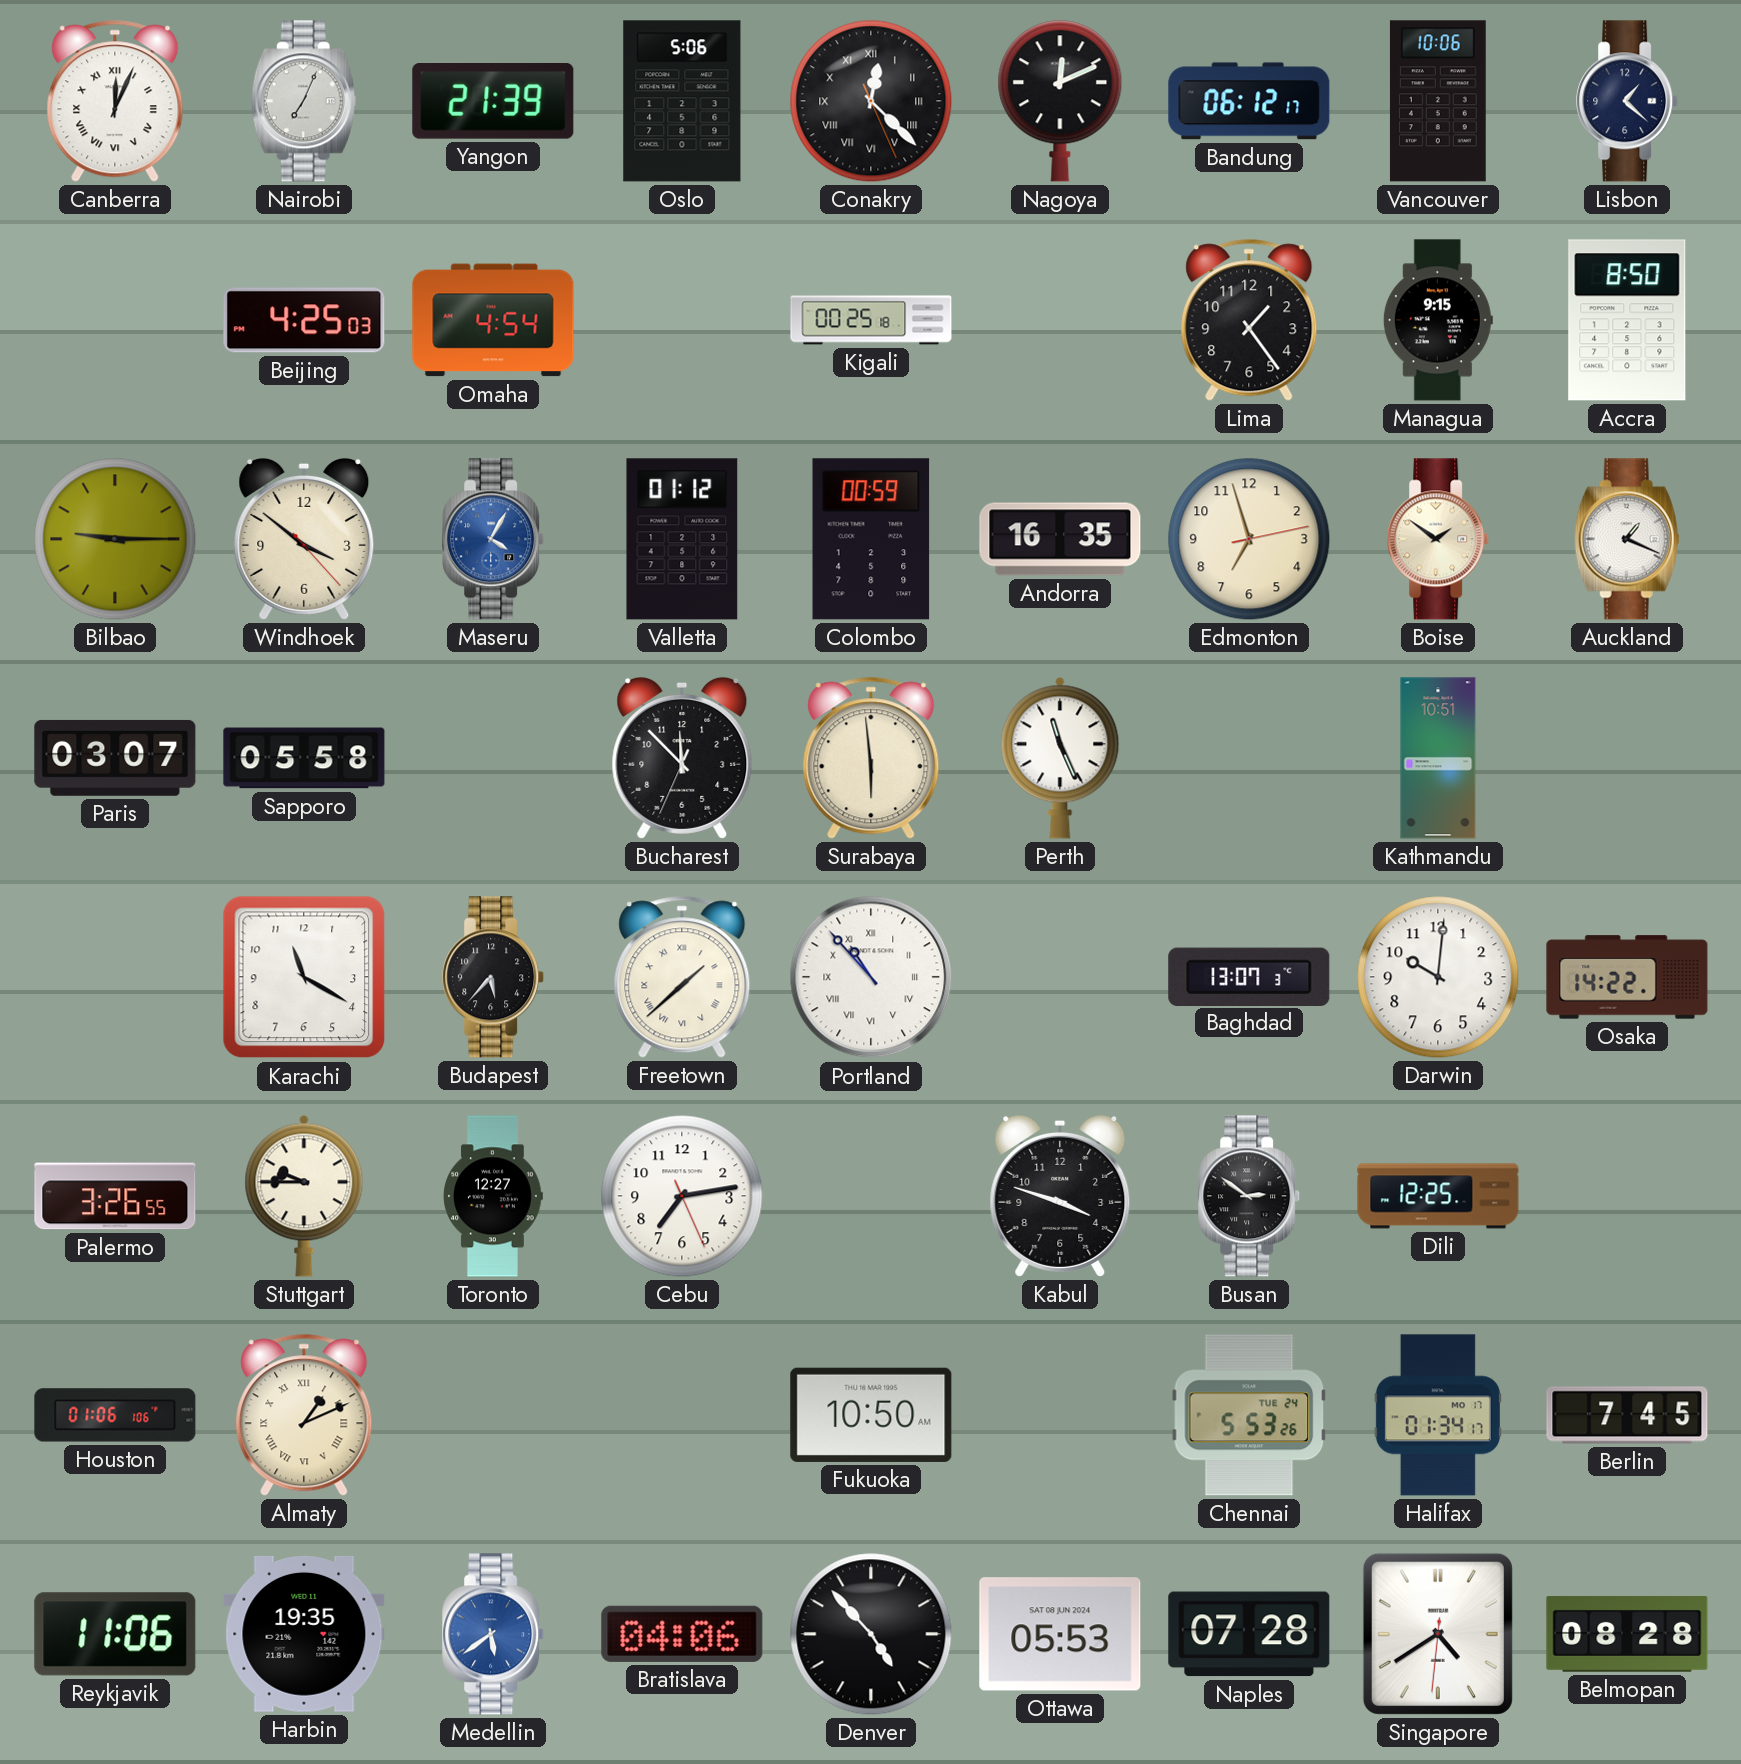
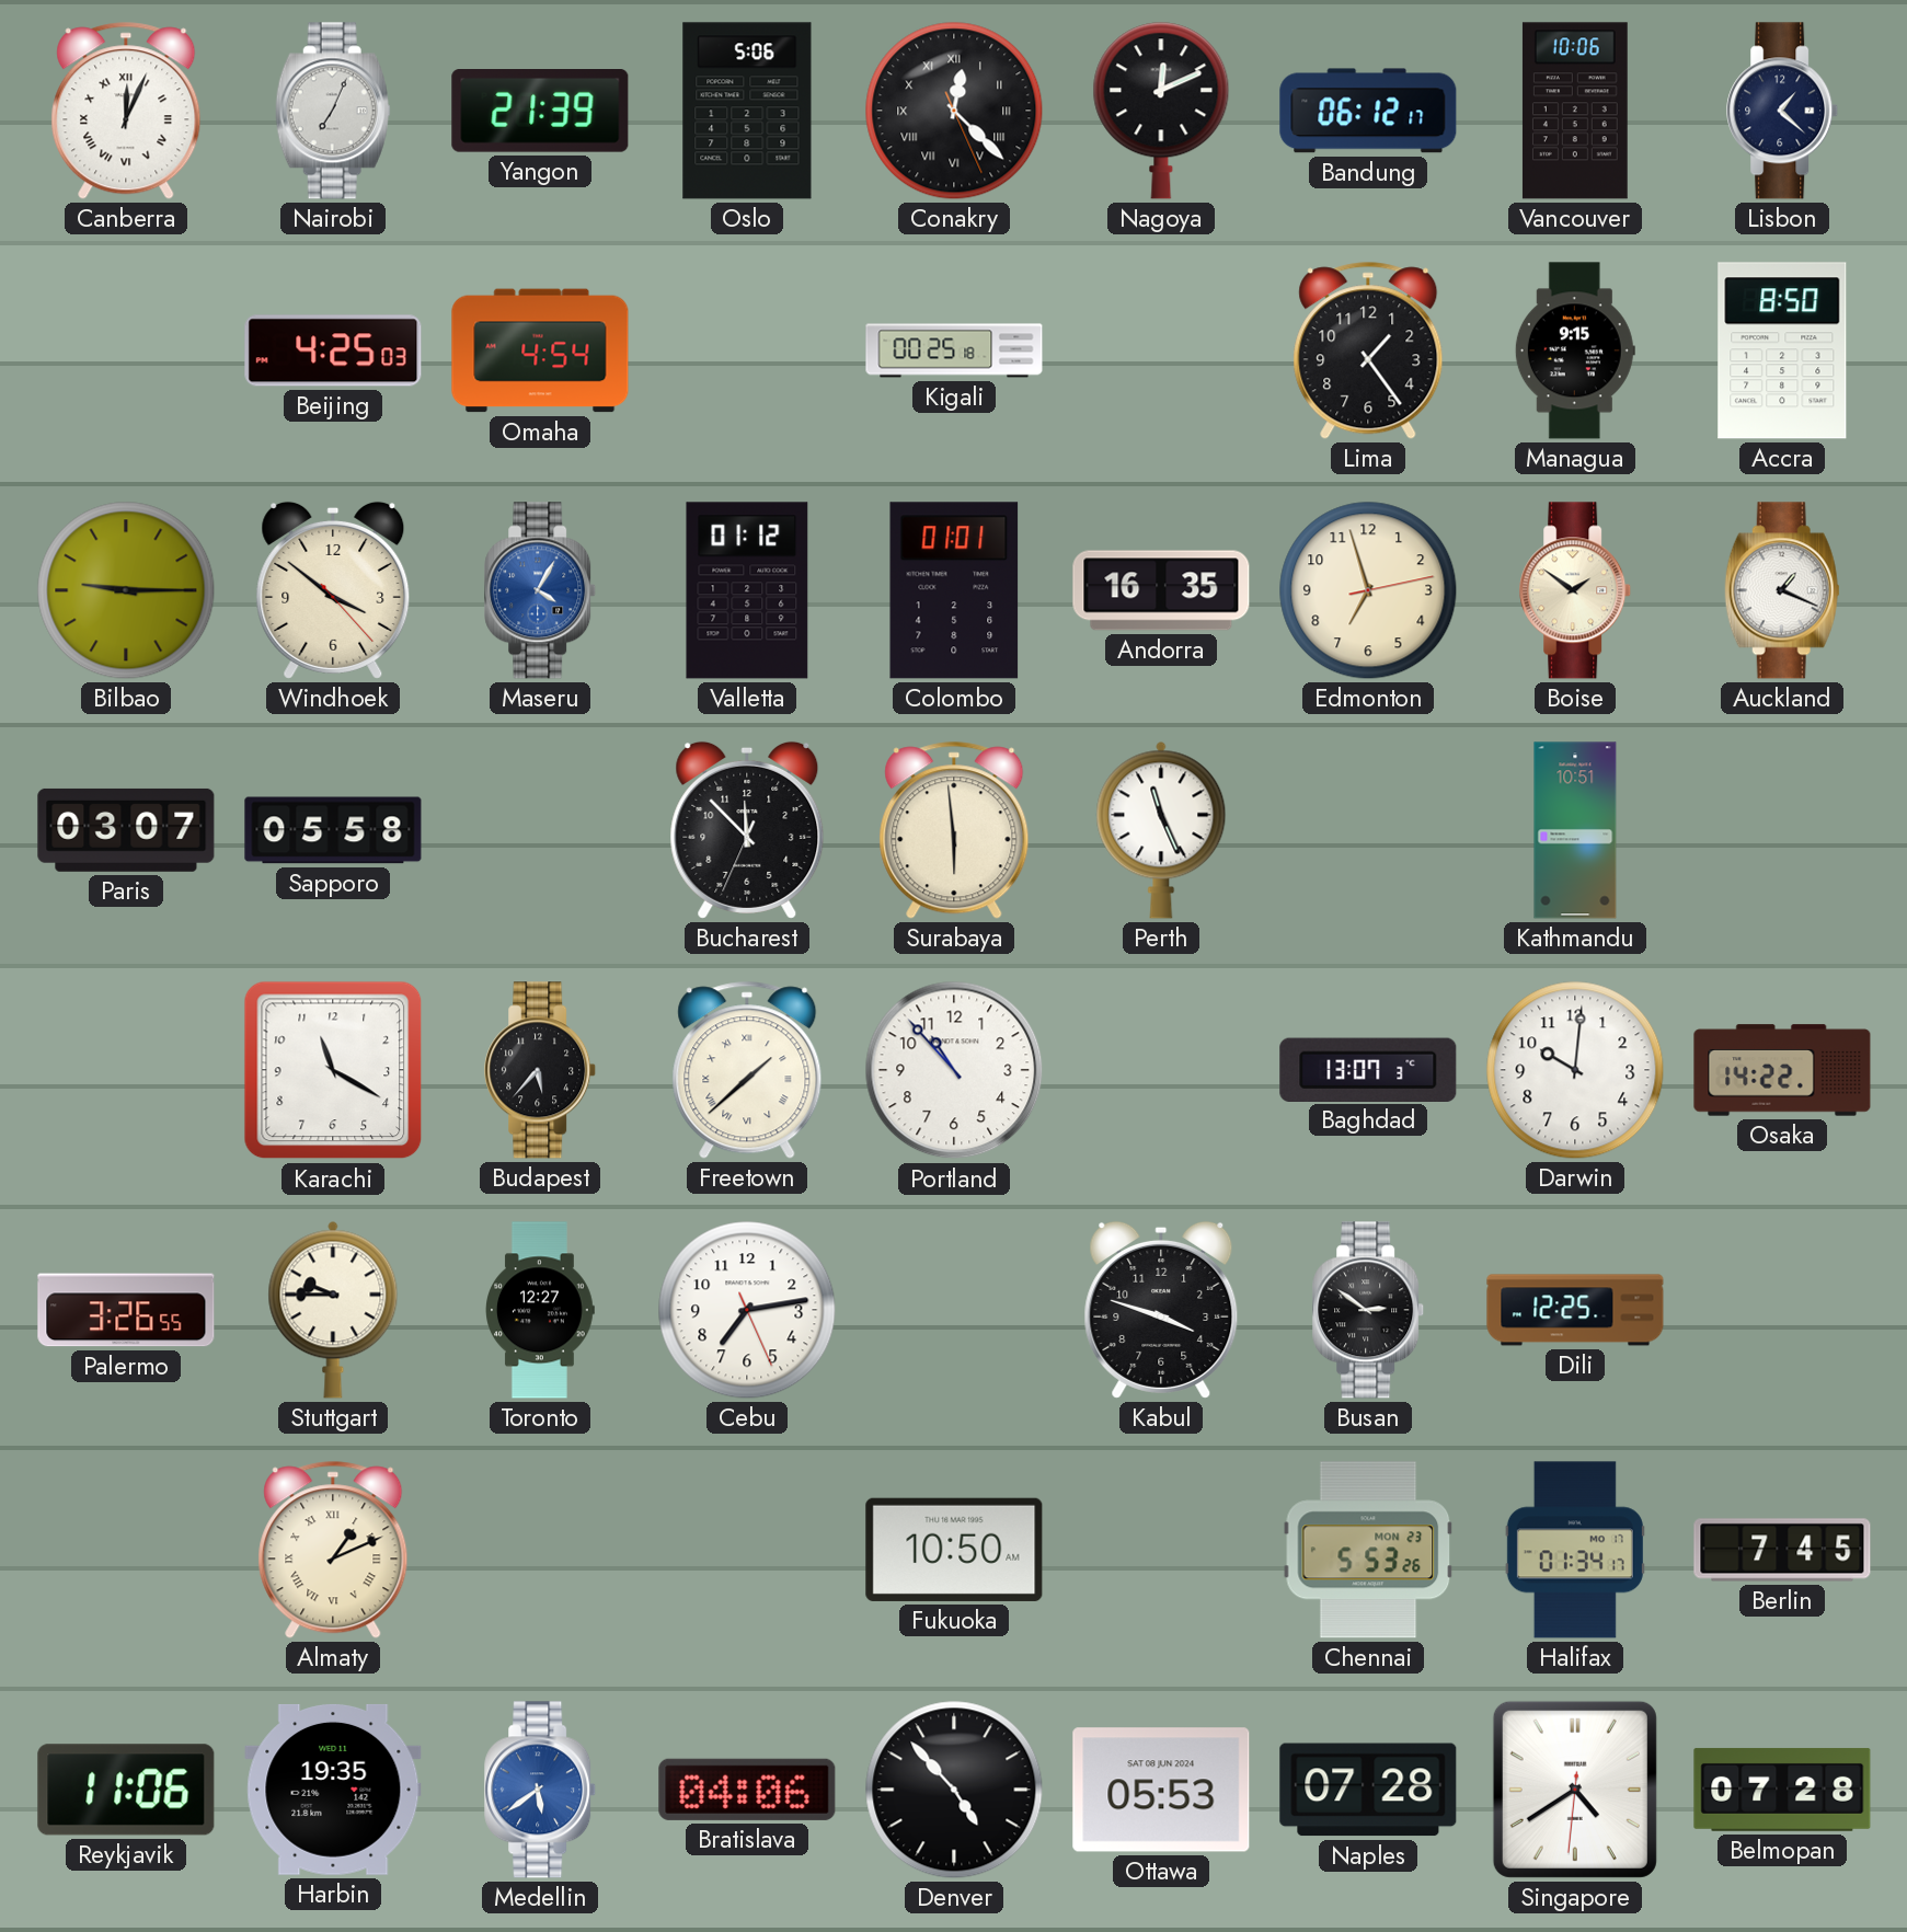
Colombo: 00:59 -> 01:01 (954, 590)
Portland numerals: Roman -> Arabic (954, 1070)
Houston: 01:06 -> none (115, 1415)
Chennai date: TUE 24 -> MON 23 (1368, 1550)
Belmopan: 08:28 -> 07:28 (1782, 1790)
